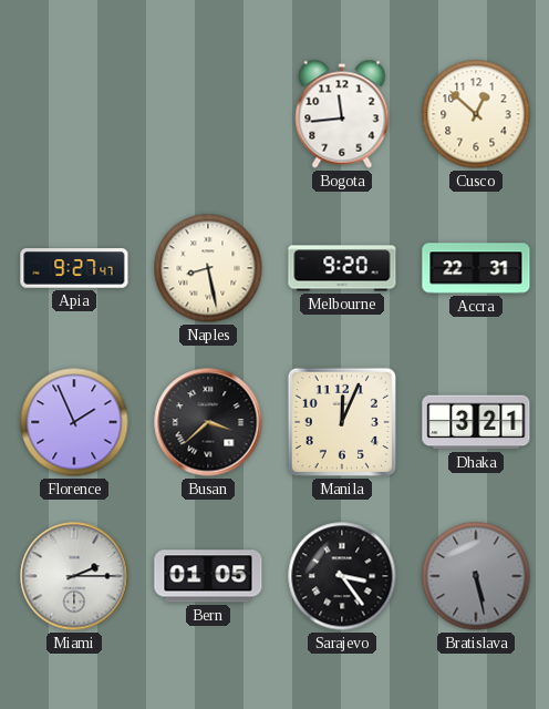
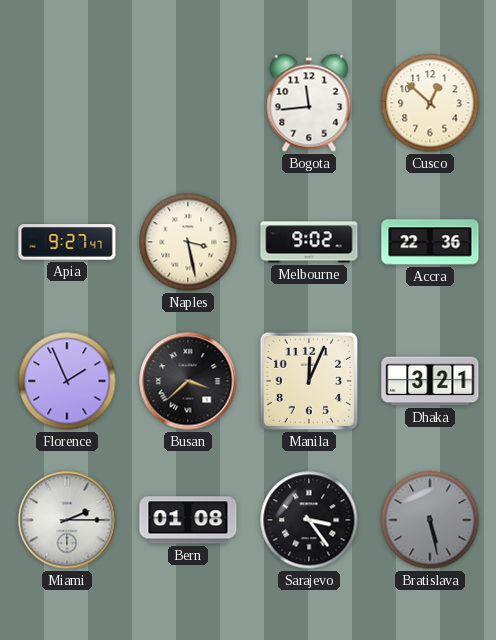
Naples: 8:28 -> 3:28 (188, 242)
Melbourne: 9:20 -> 9:02 (309, 242)
Accra: 22:31 -> 22:36 (430, 242)
Bern: 01:05 -> 01:08 (188, 520)
